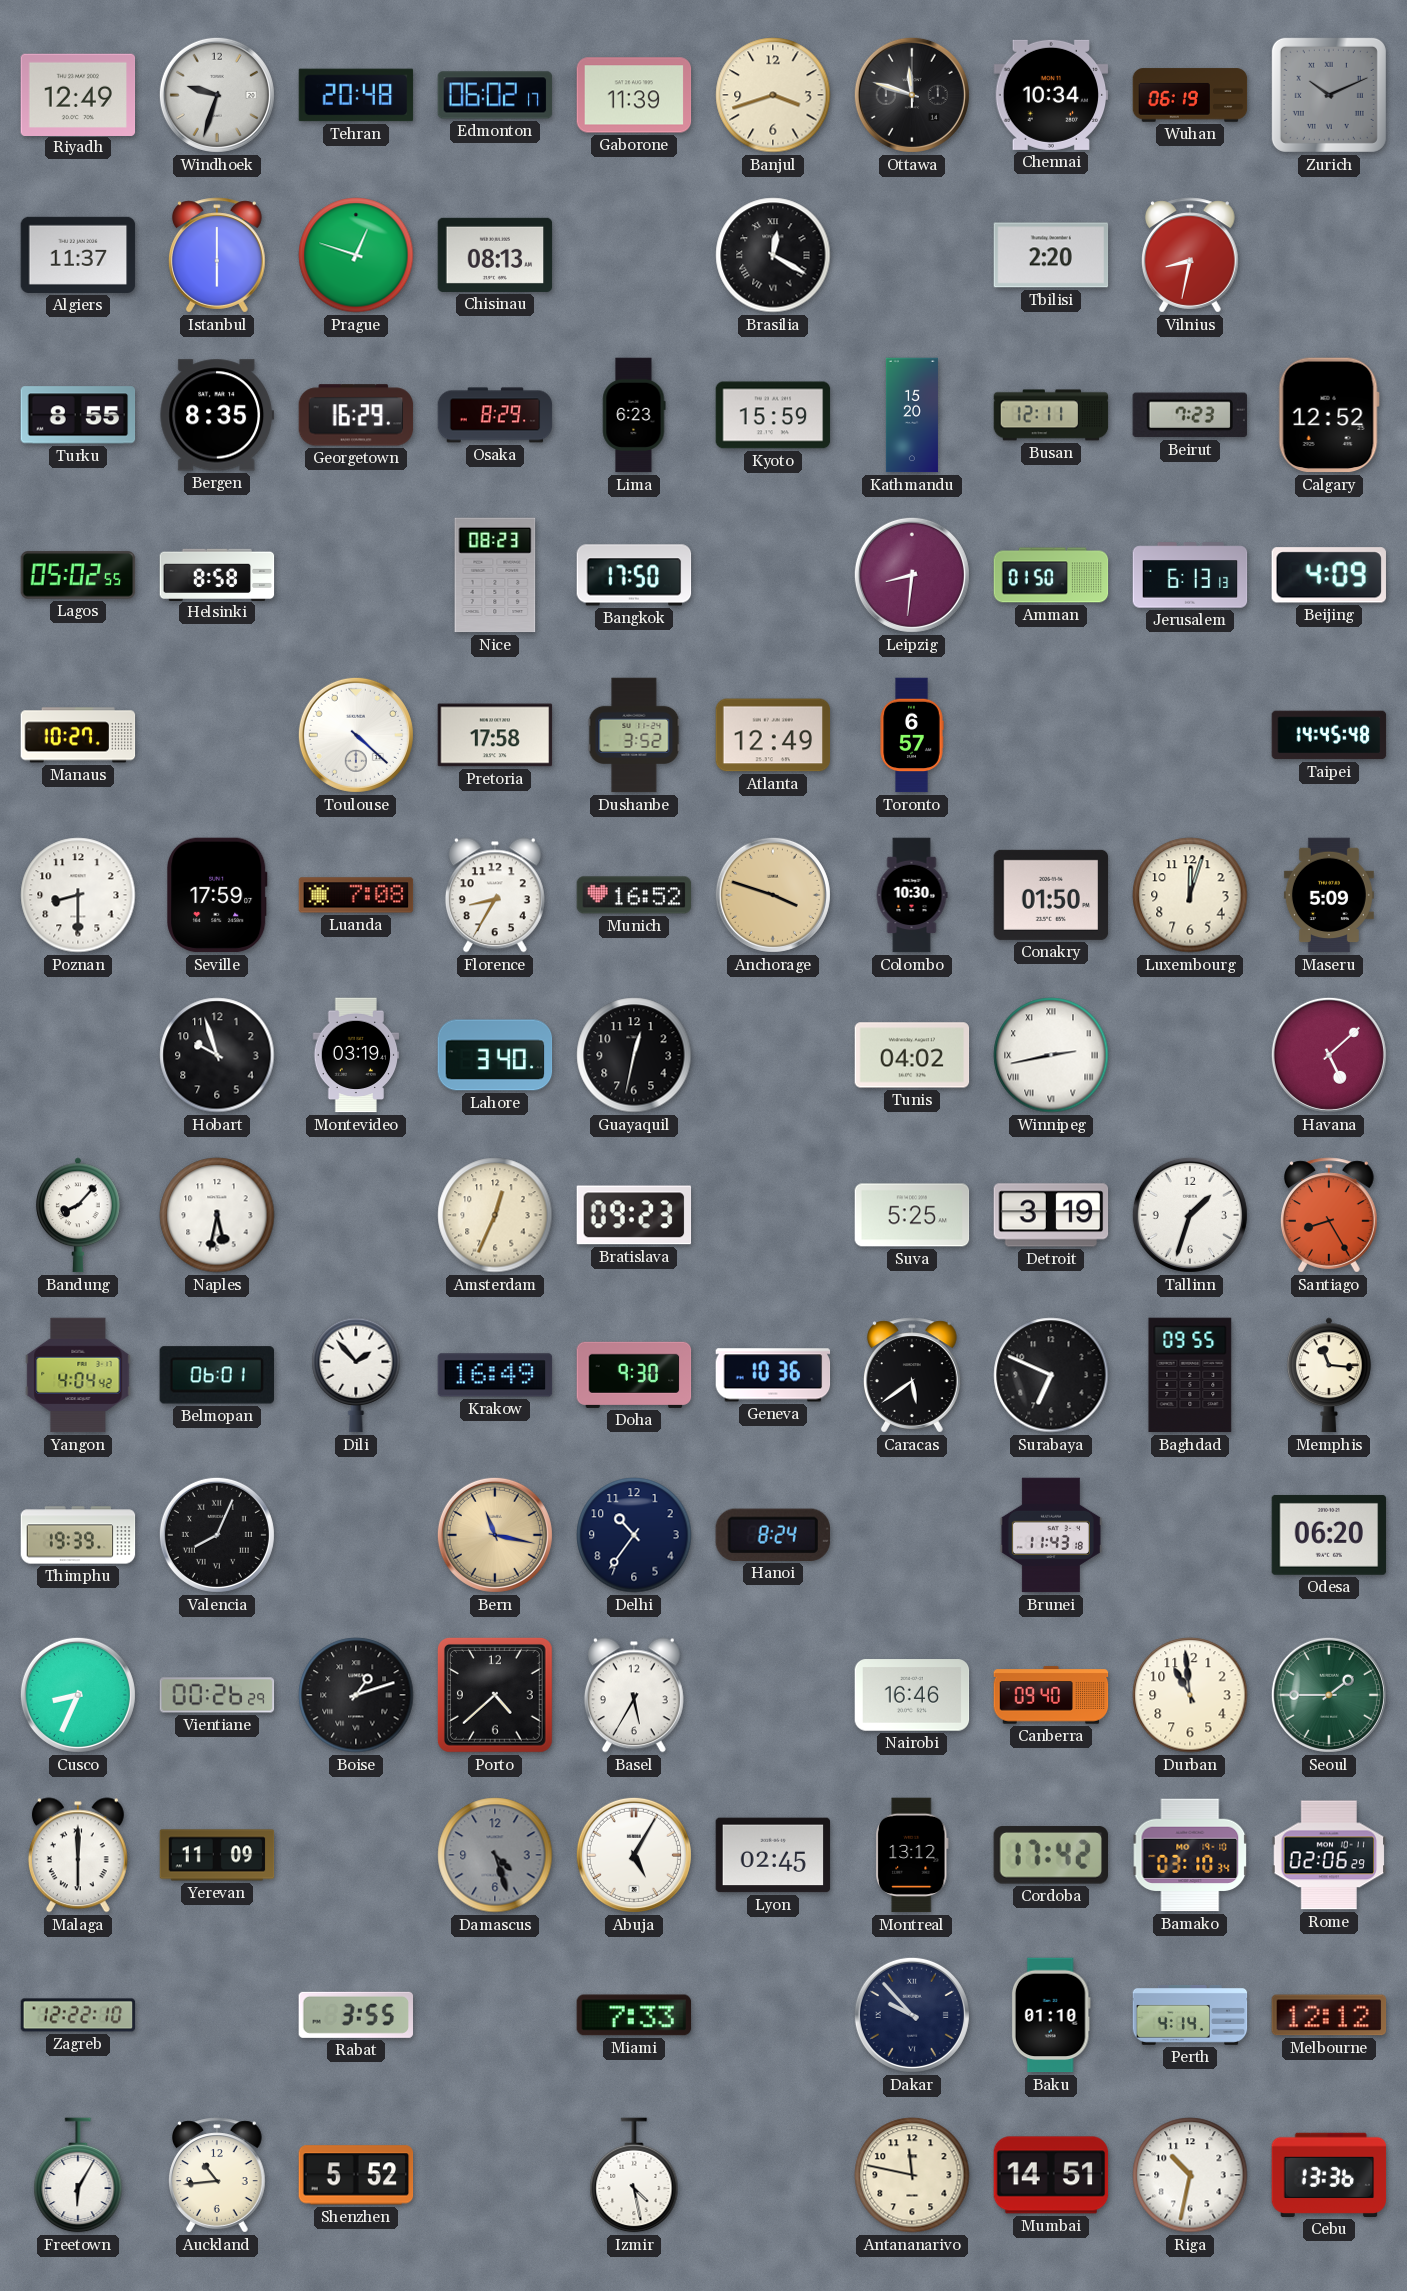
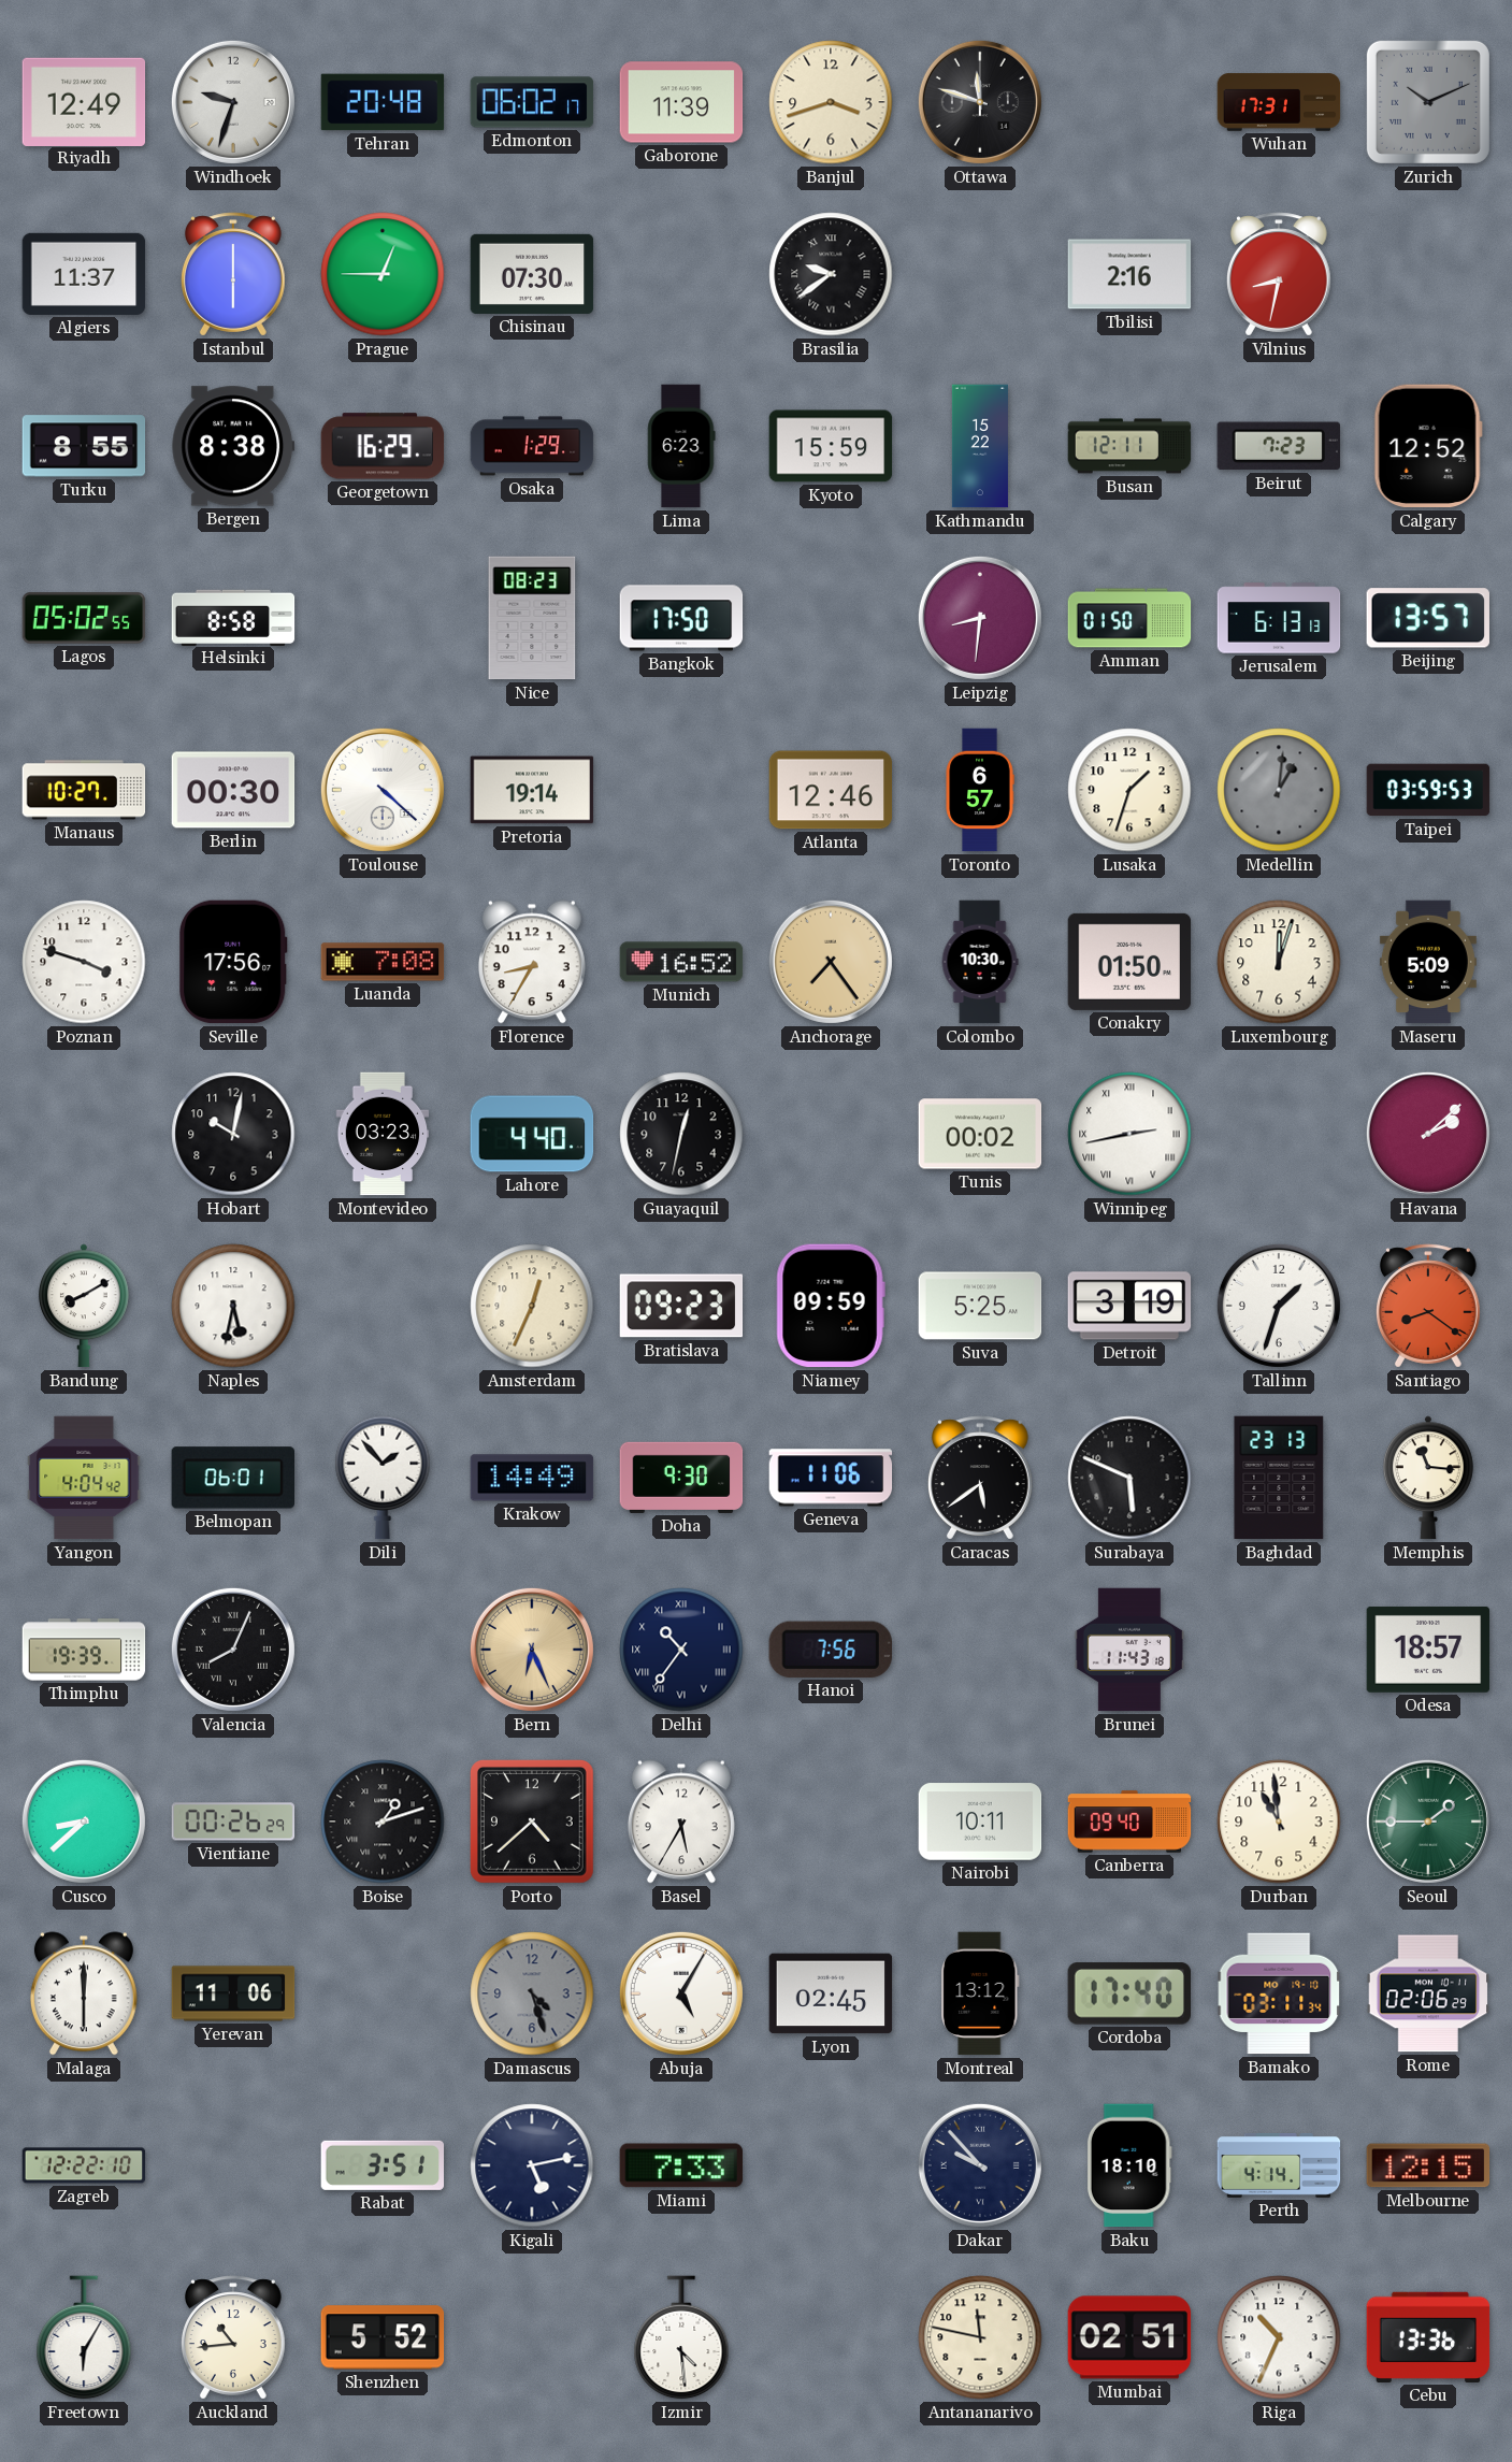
Chennai: 10:34 -> none (1051, 95)
Wuhan: 06:19 -> 17:31 (1279, 102)
Prague: 12:48 -> 12:45 (383, 274)
Chisinau: 08:13 -> 07:30 (532, 274)
Brasilia: 12:20 -> 9:39 (831, 274)
Tbilisi: 2:20 -> 2:16 (1129, 274)
Bergen: 8:35 -> 8:38 (233, 446)
Osaka: 8:29 -> 1:29 (532, 446)
Kathmandu: 15:20 -> 15:22 (980, 446)
Beijing: 4:09 -> 13:57 (1428, 618)
Berlin: none -> 00:30 (233, 790)
Pretoria: 17:58 -> 19:14 (532, 790)
Dushanbe: 3:52 -> none (634, 735)
Atlanta: 12:49 -> 12:46 (831, 790)
Lusaka: none -> 1:33 (1129, 790)
Medellin: none -> 1:01 (1279, 790)
Taipei: 14:45 -> 03:59 (1428, 790)
Poznan: 8:30 -> 3:48 (84, 962)
Seville: 17:59 -> 17:56 (234, 962)
Anchorage: 3:48 -> 7:24 (831, 962)
Hobart: 9:57 -> 10:02 (233, 1134)
Montevideo: 03:19 -> 03:23 (383, 1134)
Lahore: 3:40 -> 4:40 (532, 1134)
Tunis: 04:02 -> 00:02 (980, 1134)
Havana: 5:08 -> 2:08 (1428, 1134)
Bandung: 8:07 -> 8:10 (85, 1306)
Niamey: none -> 09:59 (831, 1306)
Santiago: 8:25 -> 8:21 (1428, 1306)
Krakow: 16:49 -> 14:49 (532, 1478)
Geneva: 10:36 -> 11:06 (831, 1478)
Surabaya: 6:49 -> 5:49 (1129, 1478)
Baghdad: 09:55 -> 23:13 (1279, 1478)
Bern: 11:17 -> 6:26 (532, 1650)
Delhi numerals: Arabic -> Roman (681, 1650)
Hanoi: 8:24 -> 7:56 (831, 1650)
Odesa: 06:20 -> 18:57 (1428, 1650)
Cusco: 8:34 -> 8:38 (84, 1822)
Nairobi: 16:46 -> 10:11 (980, 1822)
Yerevan: 11:09 -> 11:06 (233, 1993)
Cordoba: 17:42 -> 17:40 (1128, 1993)
Bamako: 03:10 -> 03:11 (1279, 1993)
Rabat: 3:55 -> 3:51 (383, 2165)
Kigali: none -> 5:13 (532, 2165)
Baku: 01:10 -> 18:10 (1129, 2165)
Melbourne: 12:12 -> 12:15 (1428, 2165)
Izmir: 4:28 -> 4:29 (681, 2337)
Mumbai: 14:51 -> 02:51 (1129, 2337)
Riga: 10:32 -> 10:34 (1279, 2337)
